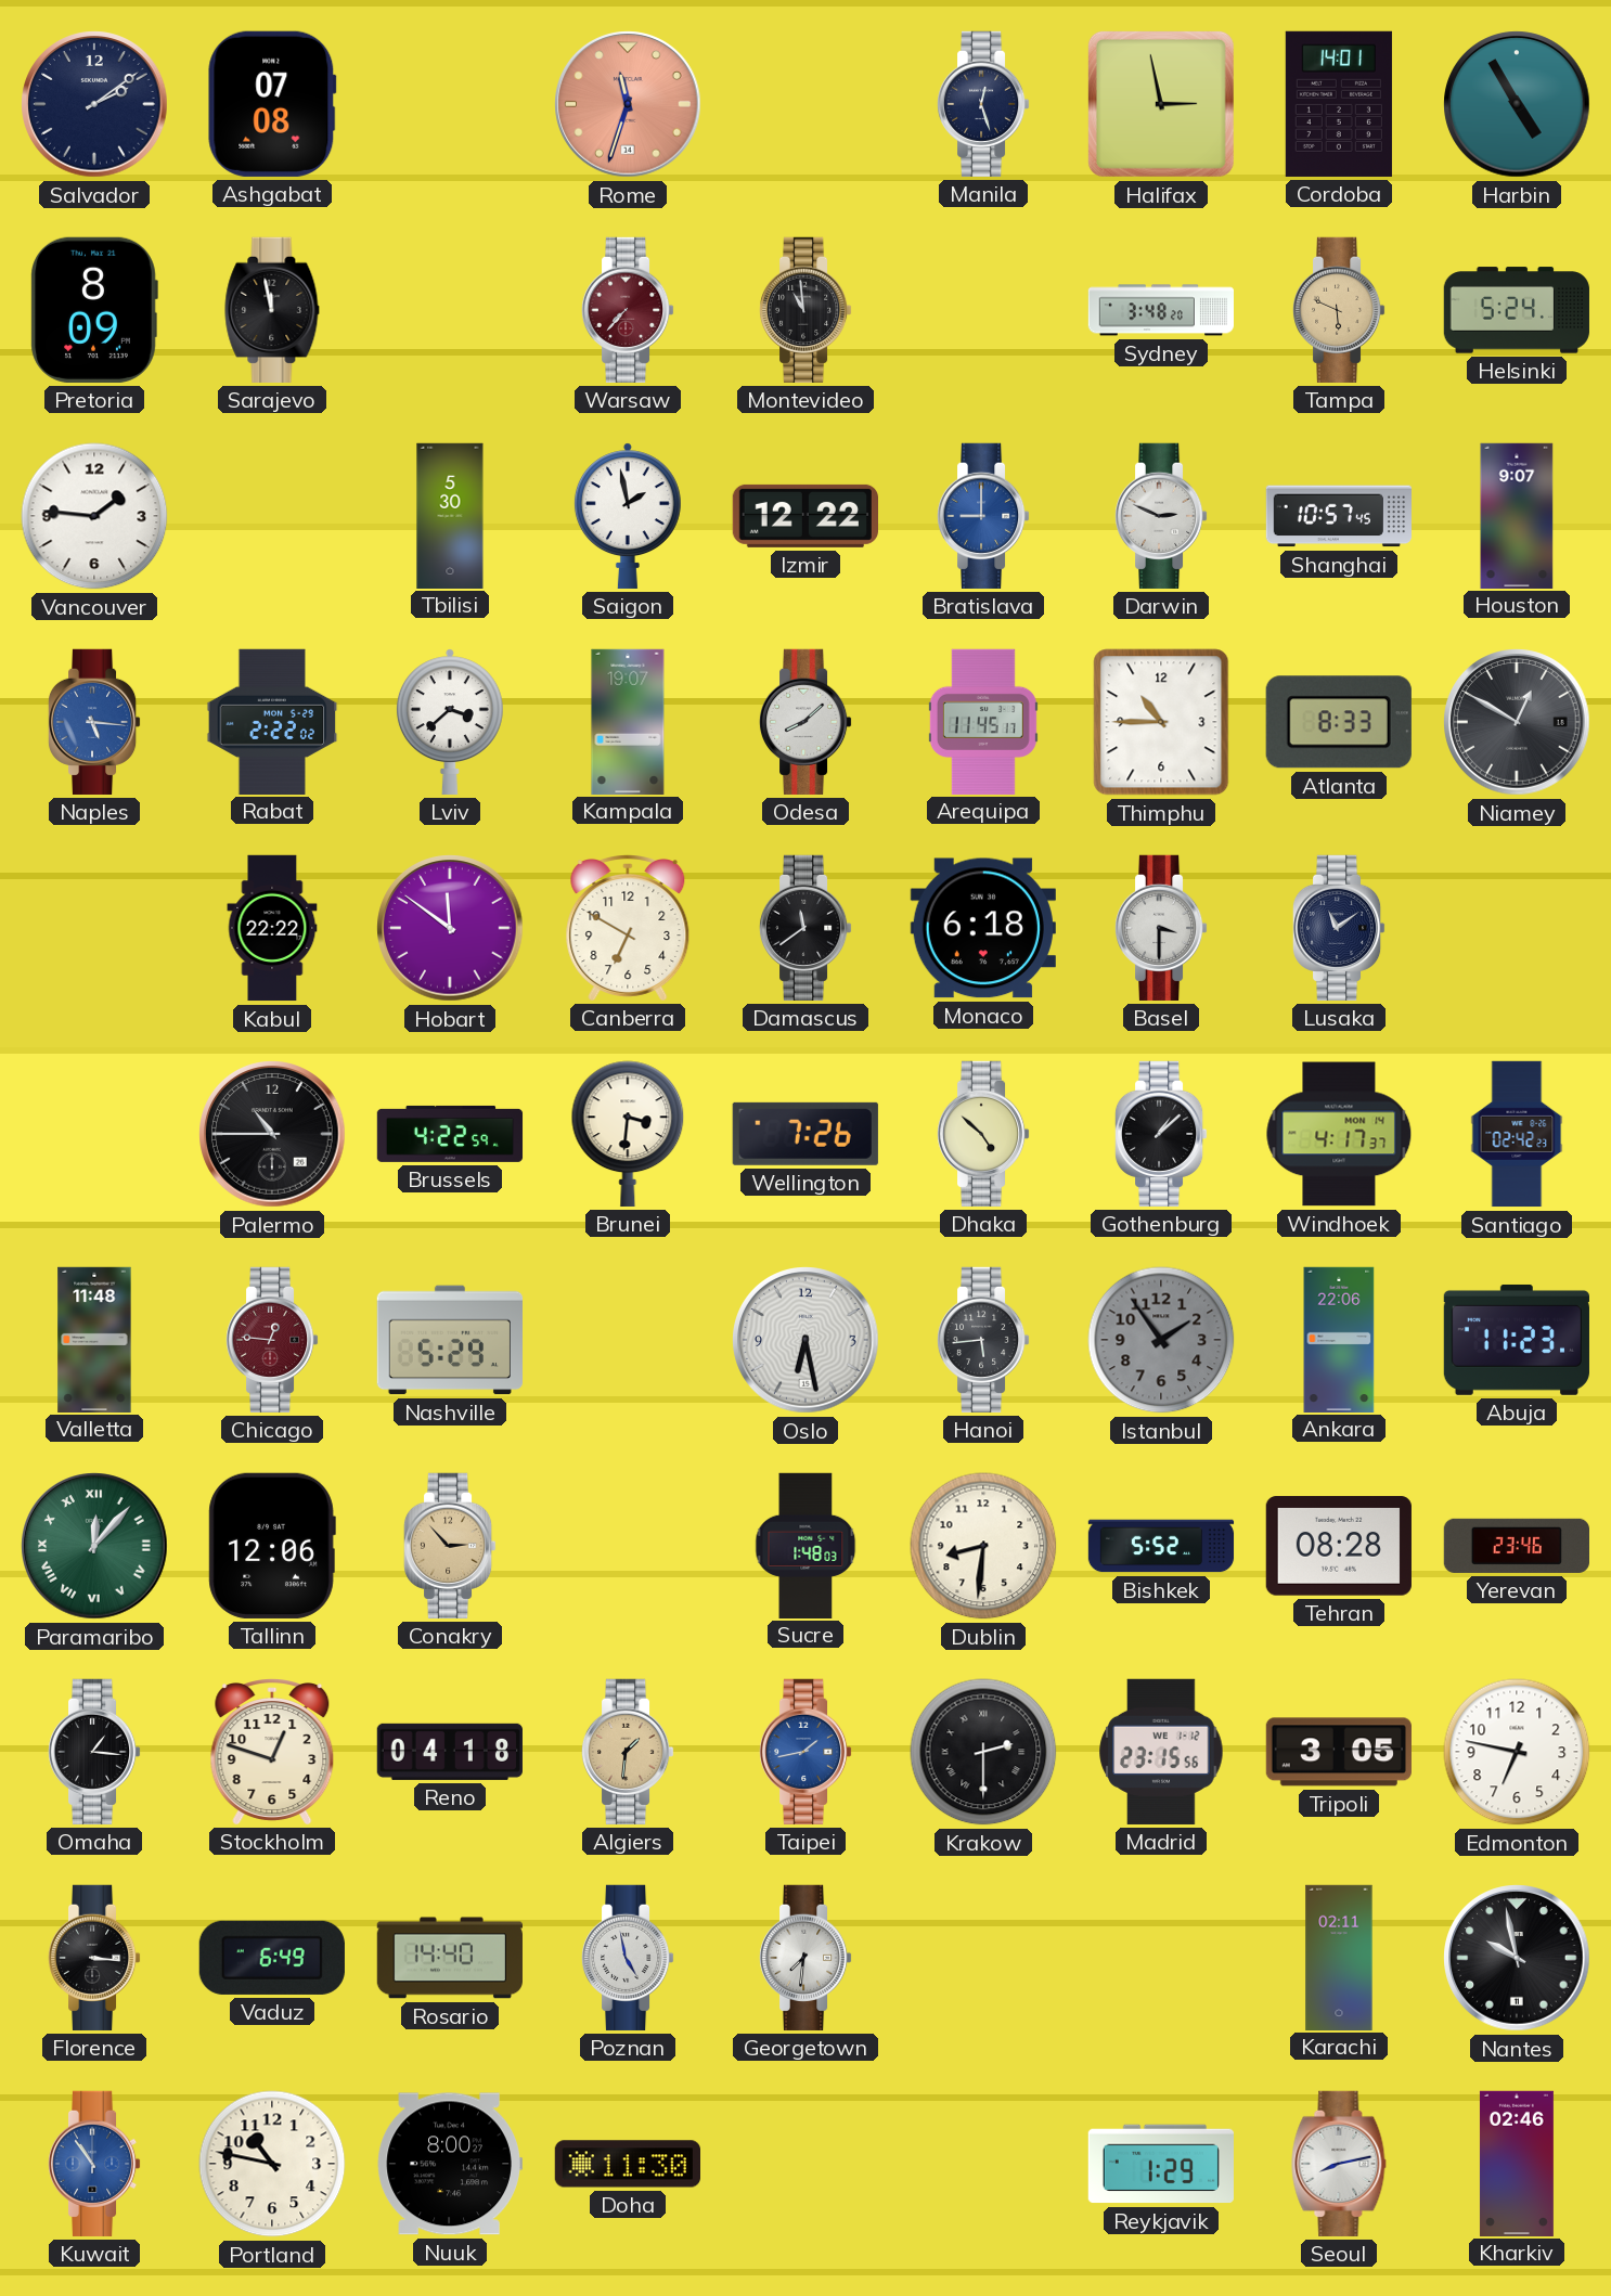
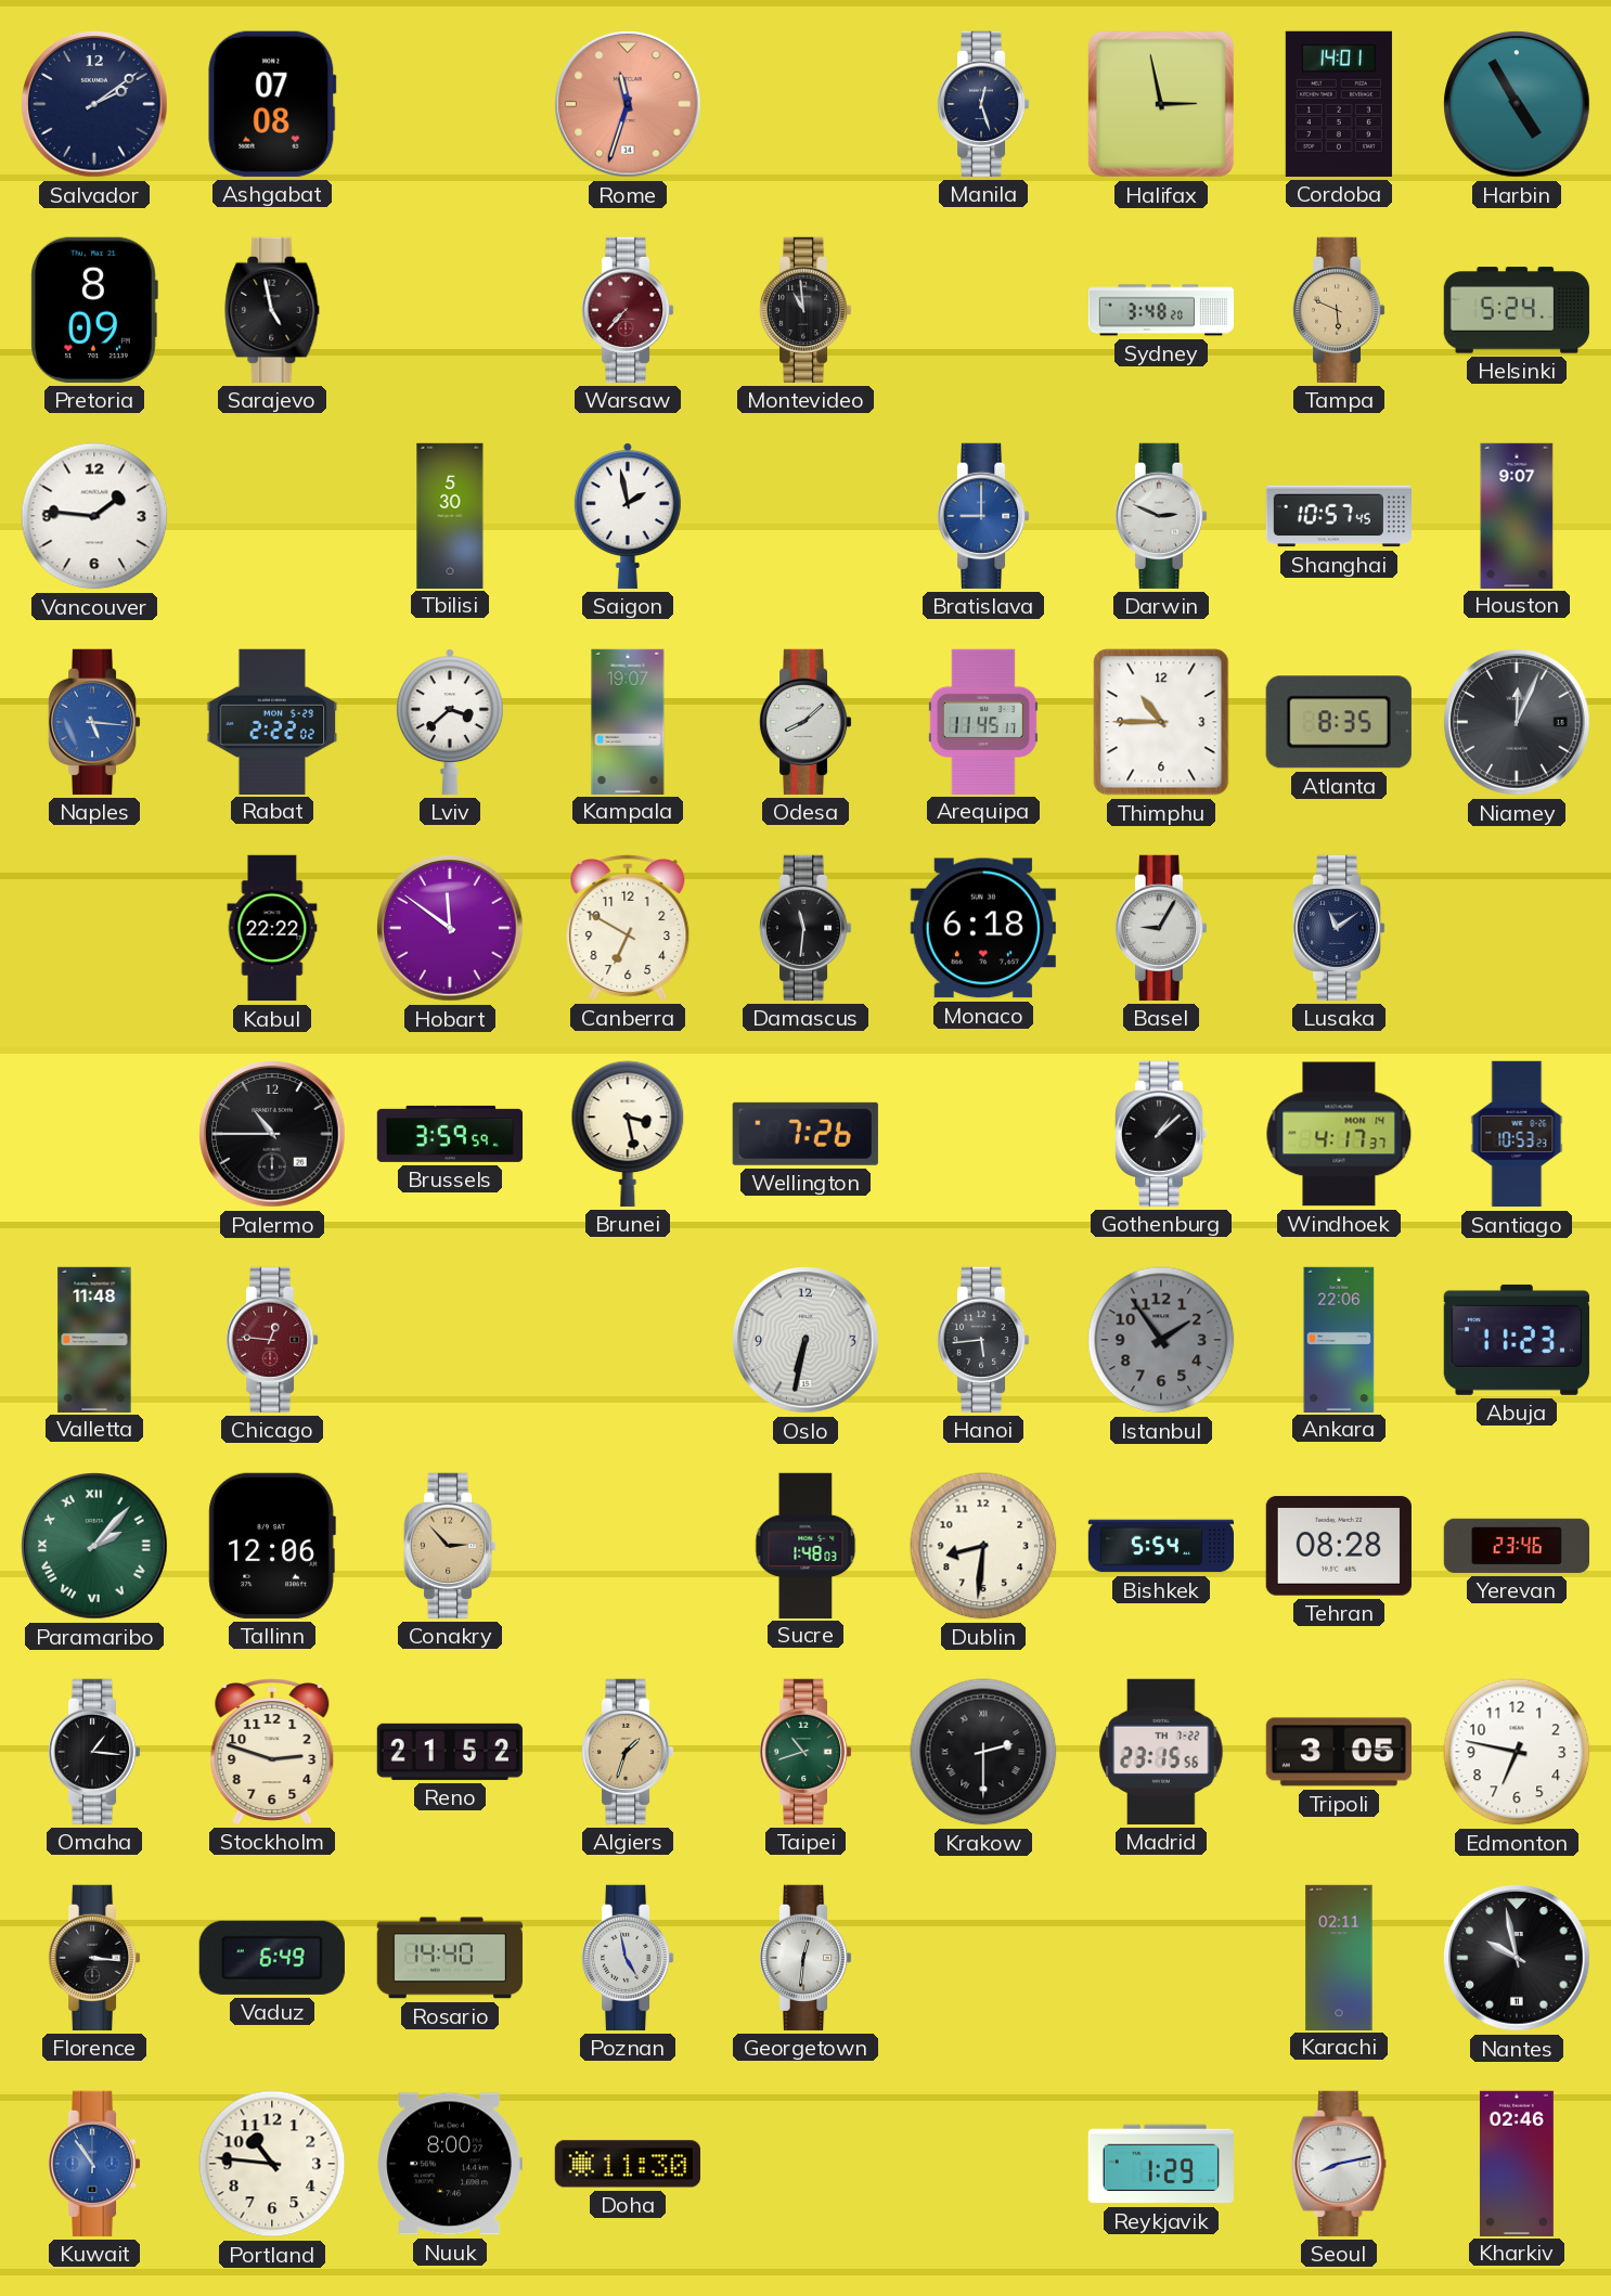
Sarajevo: 11:58 -> 4:58 (272, 310)
Izmir: 12:22 -> none (804, 516)
Atlanta: 8:33 -> 8:35 (1339, 722)
Niamey: 12:50 -> 12:04 (1517, 722)
Damascus: 11:39 -> 11:31 (805, 928)
Basel: 3:30 -> 9:05 (1161, 928)
Brussels: 4:22 -> 3:59 (450, 1134)
Brunei: 3:31 -> 3:28 (628, 1134)
Dhaka: 4:52 -> none (983, 1134)
Santiago: 02:42 -> 10:53 (1517, 1134)
Nashville: 5:29 -> none (449, 1340)
Oslo: 6:28 -> 6:32 (805, 1340)
Paramaribo: 12:07 -> 2:07 (94, 1546)
Bishkek: 5:52 -> 5:54 (1161, 1546)
Stockholm: 12:48 -> 2:48 (272, 1752)
Reno: 04:18 -> 21:52 (449, 1752)
Algiers: 1:31 -> 1:33 (628, 1752)
Taipei: 1:43 -> 10:42 (805, 1752)
Taipei dial: blue -> green (805, 1752)
Madrid date: WE 1-12 -> TH 7-22 (1161, 1752)
Georgetown: 7:31 -> 12:31 (805, 1958)
Portland: 10:47 -> 10:46 (272, 2164)
